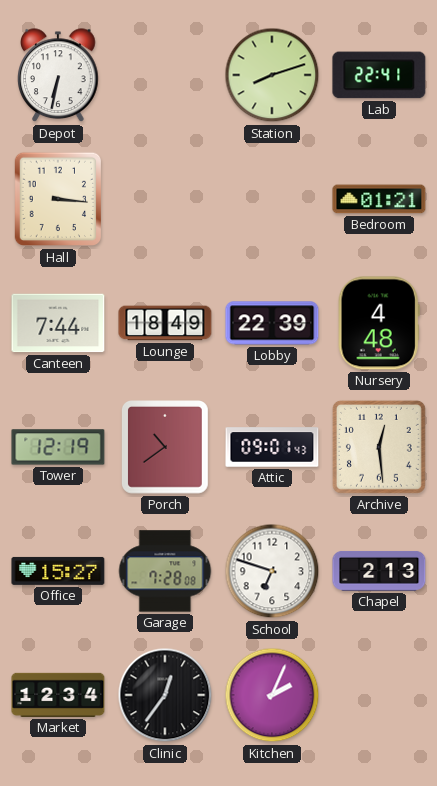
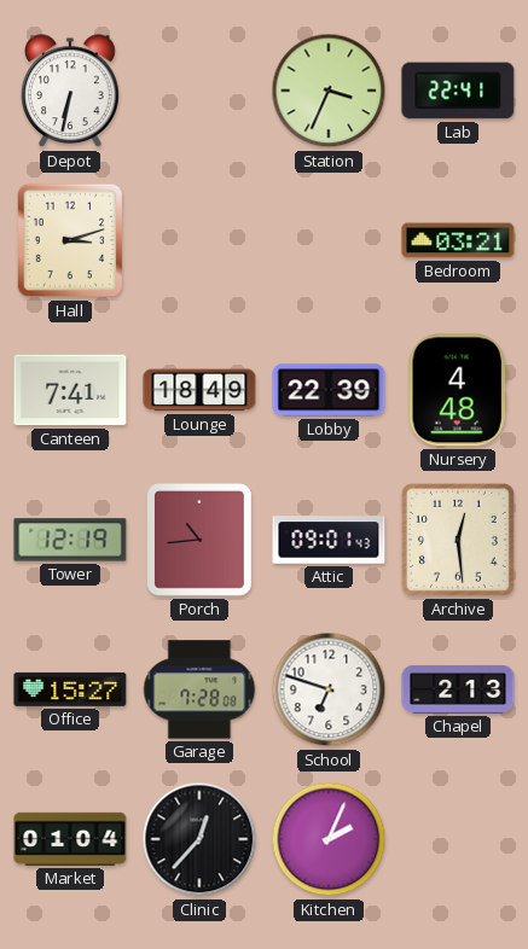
Station: 8:12 -> 3:34 (329, 91)
Hall: 3:16 -> 3:12 (69, 240)
Bedroom: 01:21 -> 03:21 (458, 240)
Canteen: 7:44 -> 7:41 (70, 390)
Porch: 10:39 -> 10:44 (199, 541)
Market: 12:34 -> 01:04 (70, 839)
Clinic: 12:36 -> 12:37 (199, 839)
